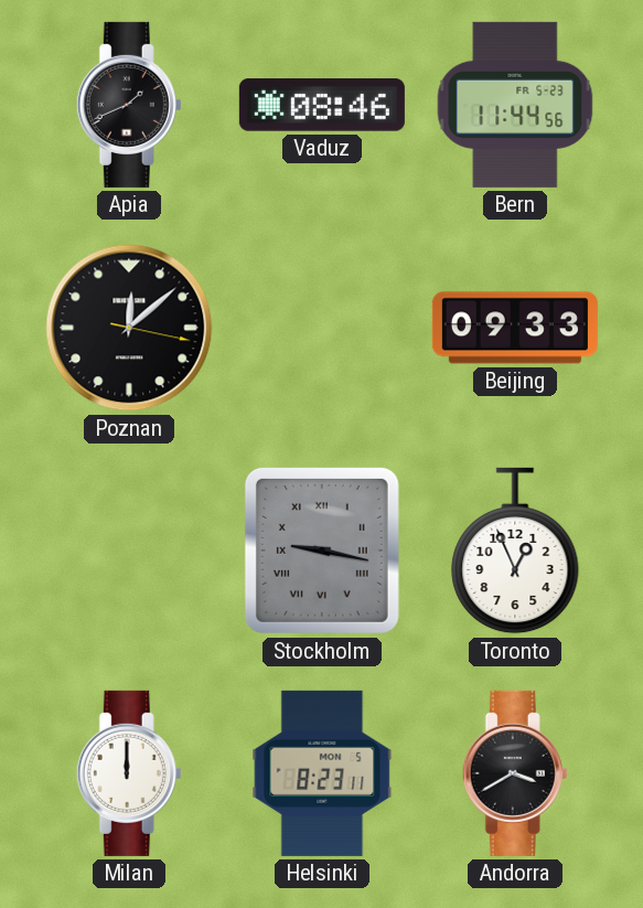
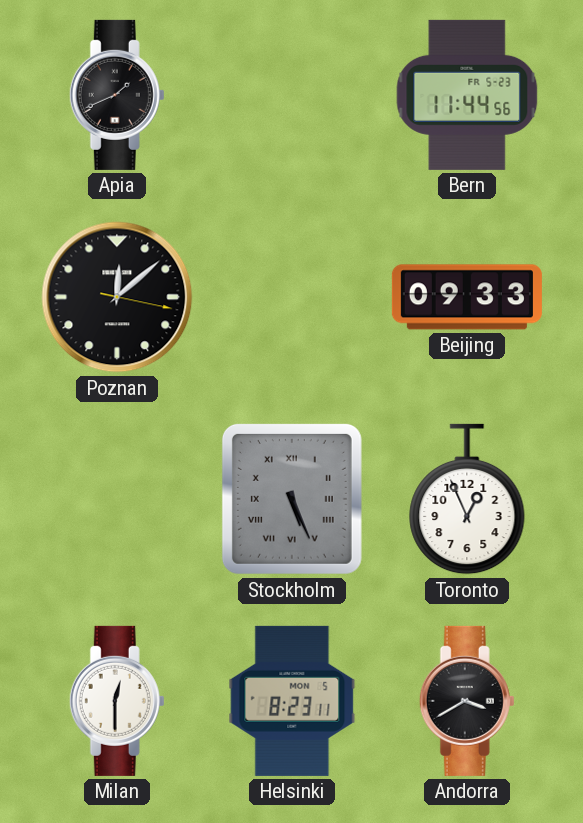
Vaduz: 08:46 -> none (322, 105)
Stockholm: 9:17 -> 5:26 (292, 499)
Milan: 12:00 -> 12:30 (117, 701)
